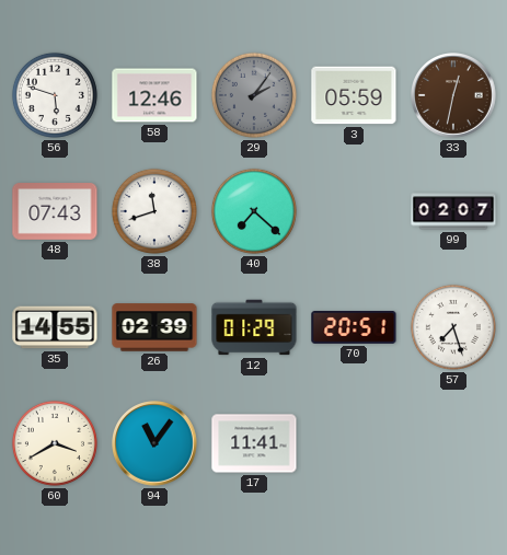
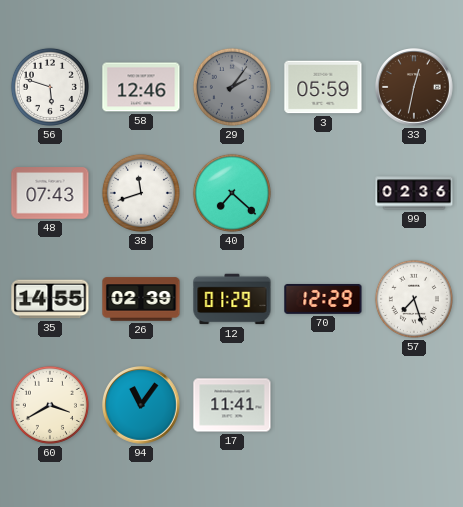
99: 02:07 -> 02:36 (414, 193)
70: 20:51 -> 12:29 (323, 299)
